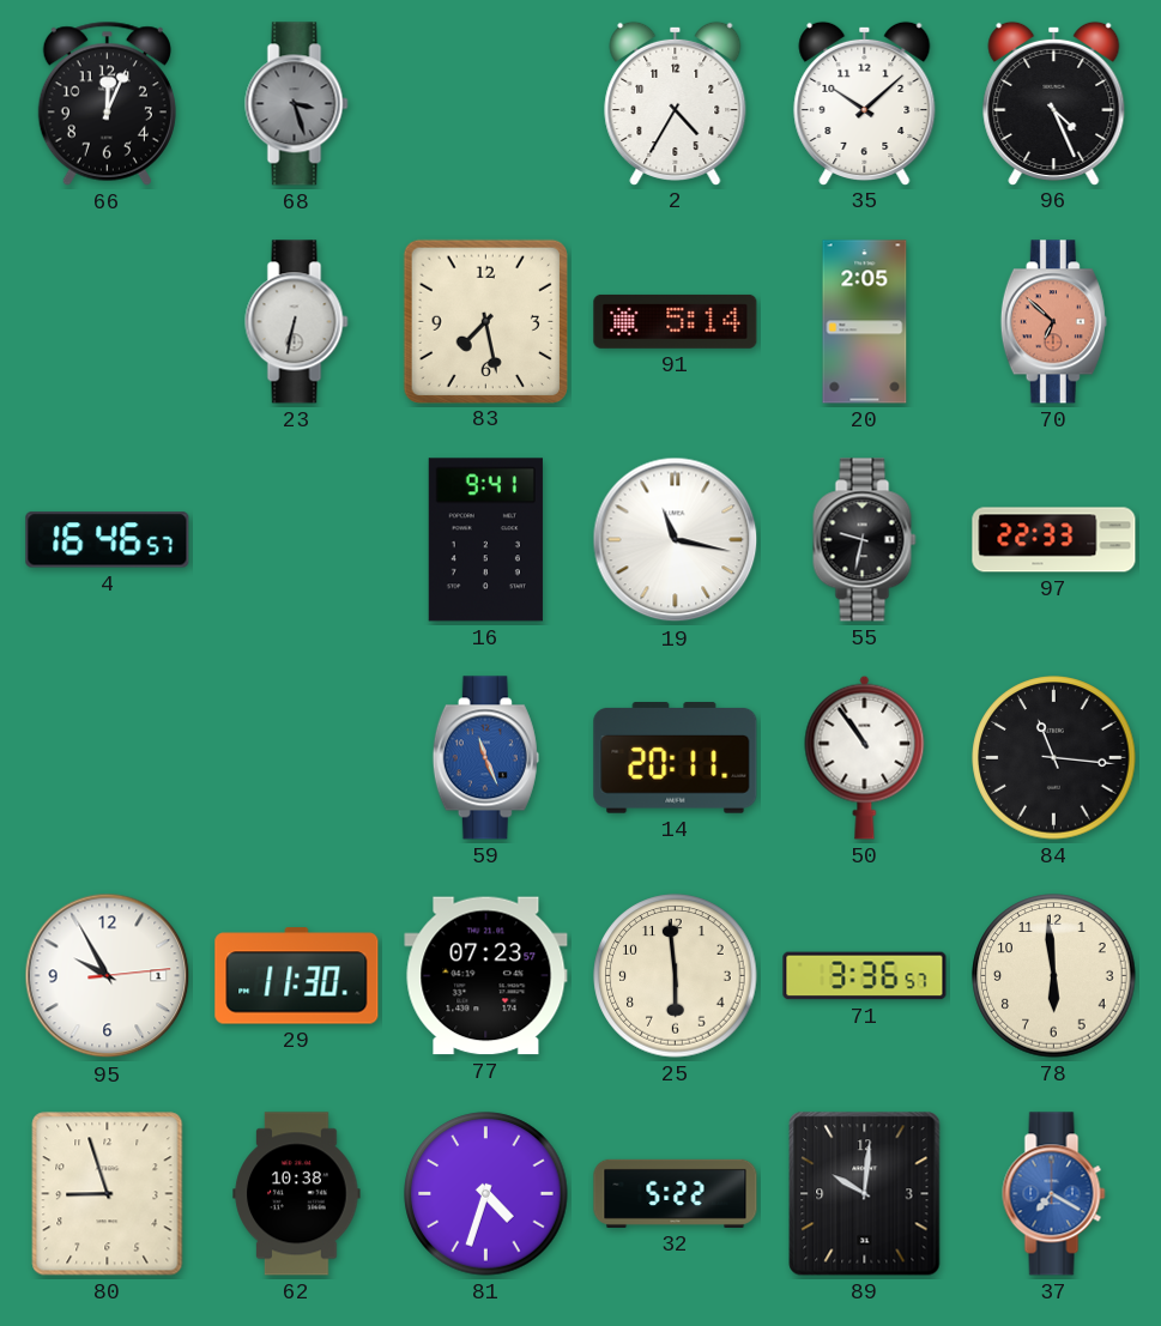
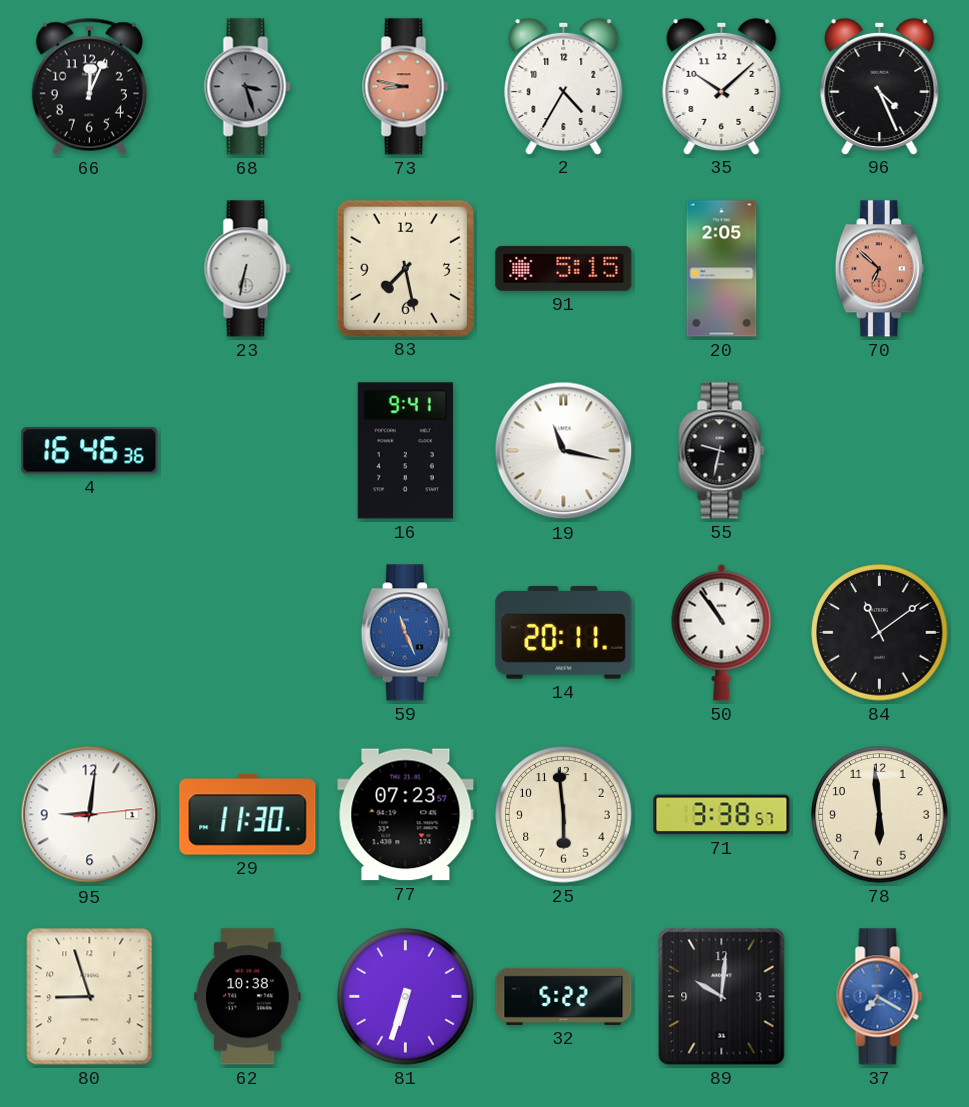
73: none -> 8:47 (406, 87)
91: 5:14 -> 5:15 (564, 268)
4: 16:46:57 -> 16:46:36 (90, 451)
97: 22:33 -> none (1054, 540)
84: 11:16 -> 11:09 (880, 633)
95: 9:55 -> 9:01 (90, 815)
71: 3:36 -> 3:38 (722, 815)
81: 4:33 -> 6:33 (406, 997)
